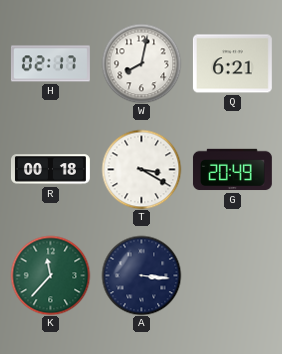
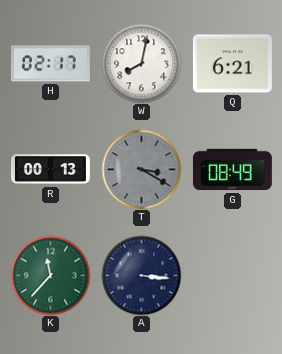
R: 00:18 -> 00:13 (51, 170)
T dial: white -> grey (141, 169)
G: 20:49 -> 08:49 (232, 170)
